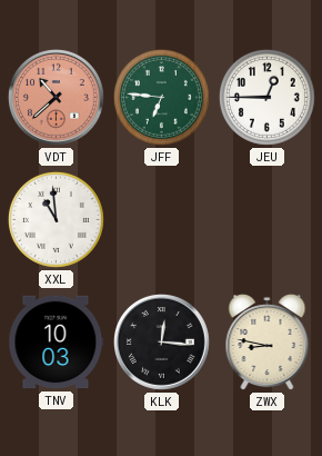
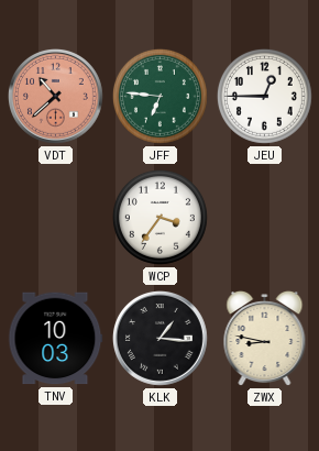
XXL: 10:59 -> none (56, 219)
WCP: none -> 3:36 (159, 217)
KLK: 12:16 -> 1:16 (161, 339)
